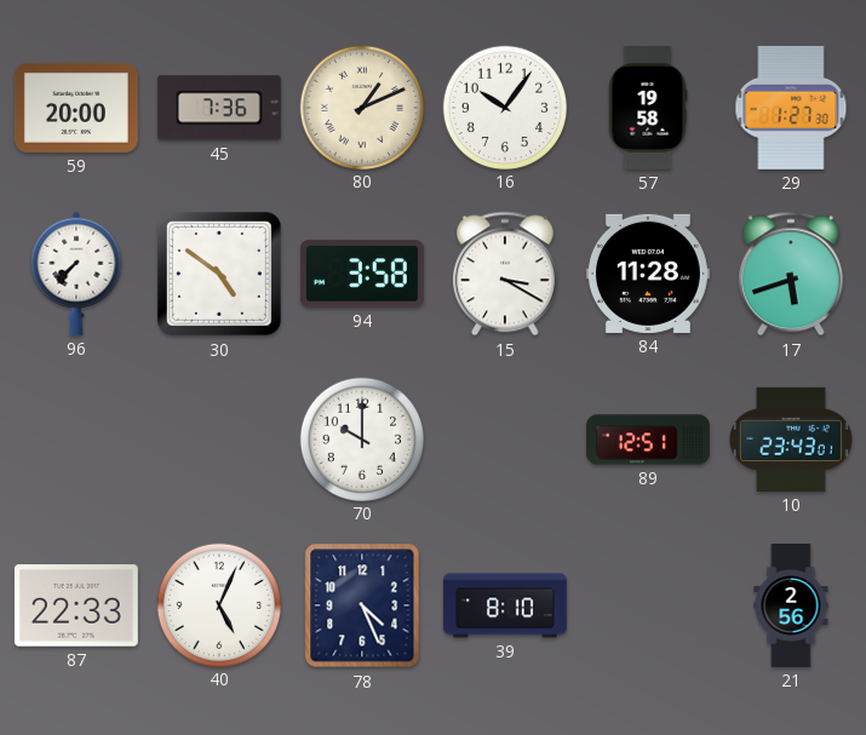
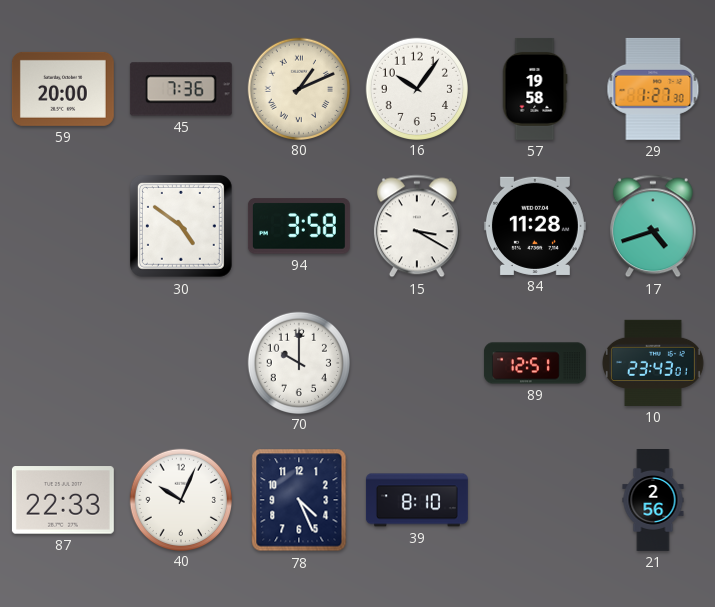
96: 7:37 -> none (76, 274)
17: 5:42 -> 4:42 (653, 226)
40: 5:04 -> 10:04 (180, 499)
